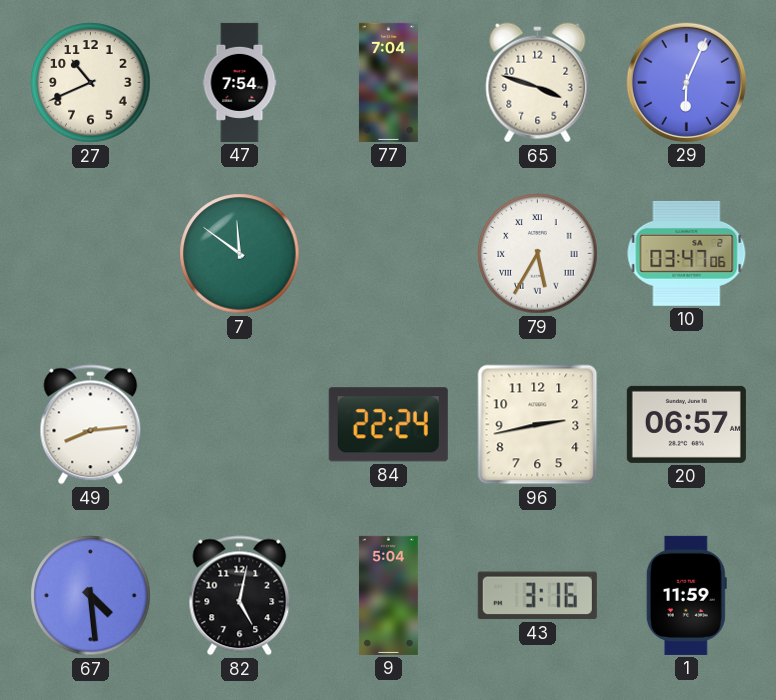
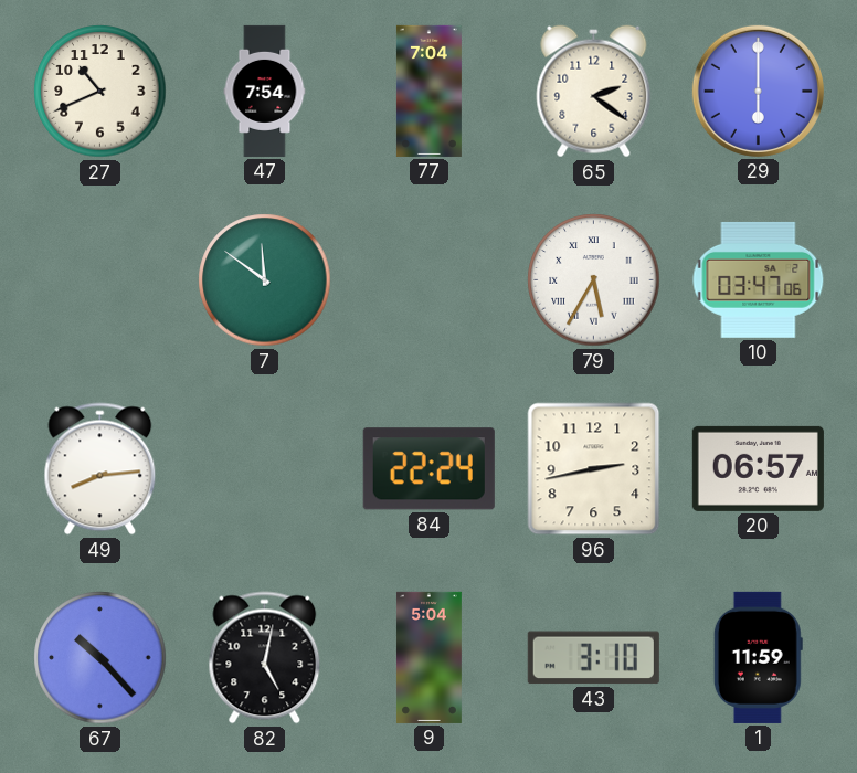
65: 3:48 -> 2:21 (594, 92)
29: 6:04 -> 6:00 (758, 91)
67: 4:29 -> 10:23 (100, 658)
43: 3:16 -> 3:10 (593, 658)
